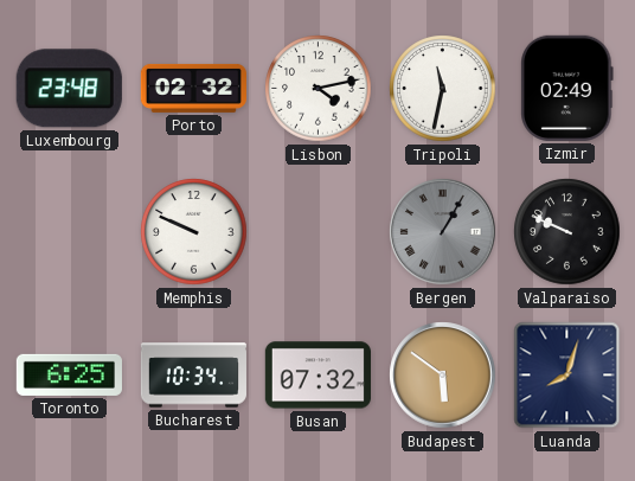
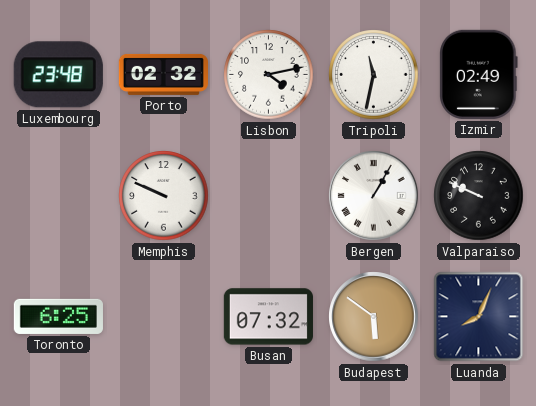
Bergen dial: grey -> white (374, 196)
Bucharest: 10:34 -> none (193, 376)
Luanda: 8:03 -> 8:04 (479, 317)
